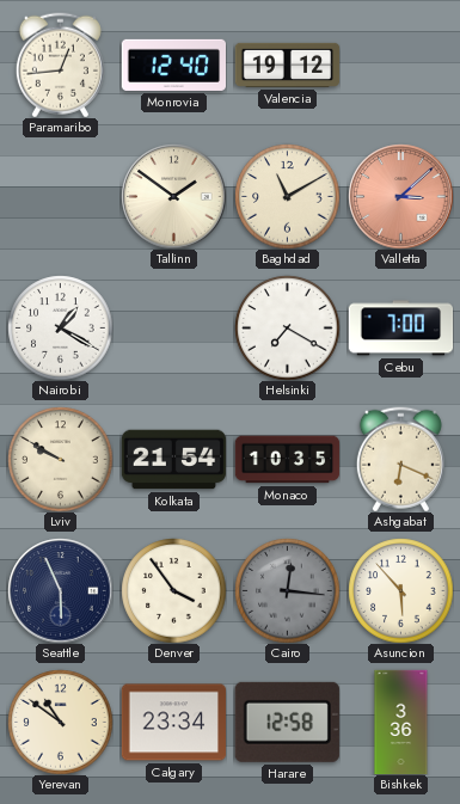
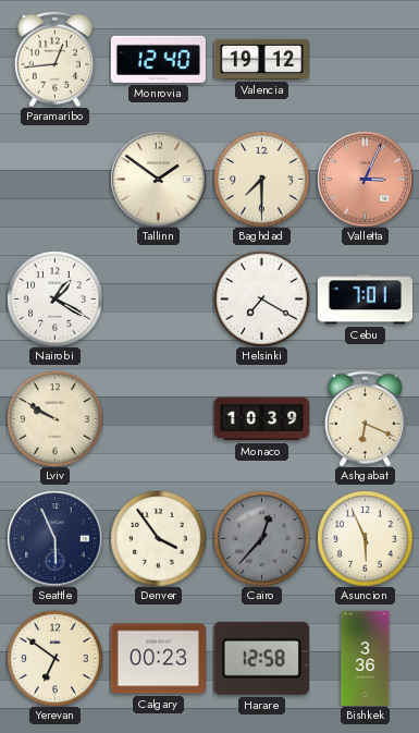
Baghdad: 11:10 -> 7:30 (261, 179)
Valletta: 3:08 -> 3:04 (365, 179)
Cebu: 7:00 -> 7:01 (365, 300)
Kolkata: 21:54 -> none (173, 460)
Monaco: 10:35 -> 10:39 (261, 419)
Cairo: 12:16 -> 12:37 (261, 538)
Asuncion: 5:53 -> 5:56 (365, 538)
Yerevan: 10:51 -> 6:51 (54, 658)
Calgary: 23:34 -> 00:23 (158, 659)
